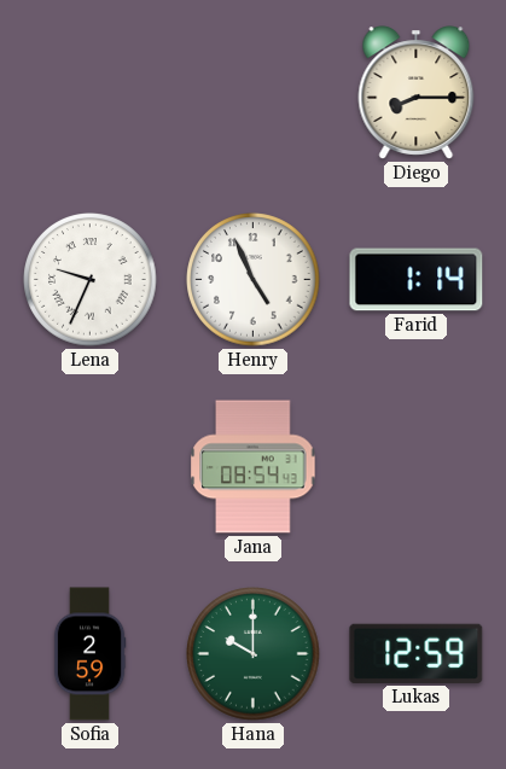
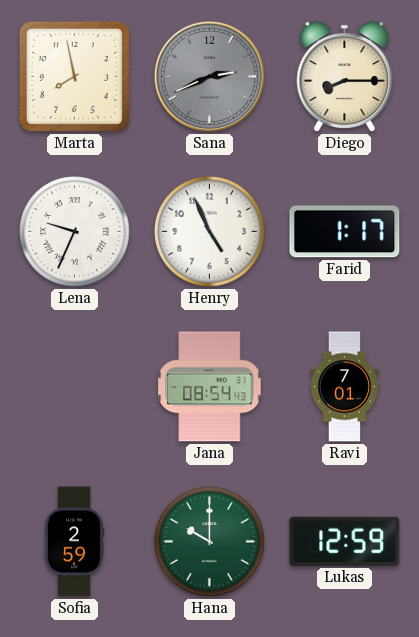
Marta: none -> 7:58 (74, 76)
Sana: none -> 2:41 (209, 76)
Farid: 1:14 -> 1:17 (345, 232)
Ravi: none -> 7:01 (344, 387)
